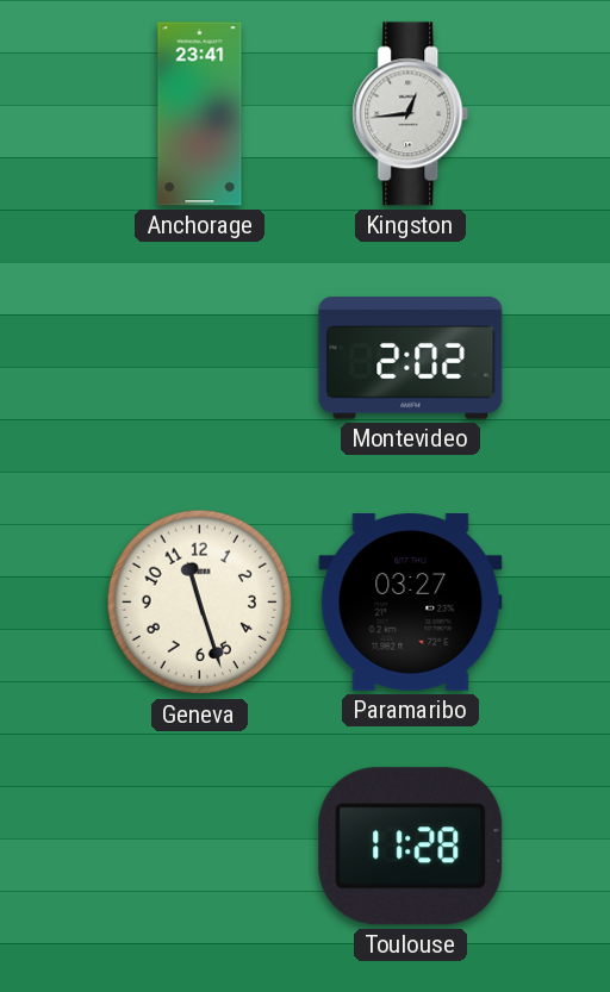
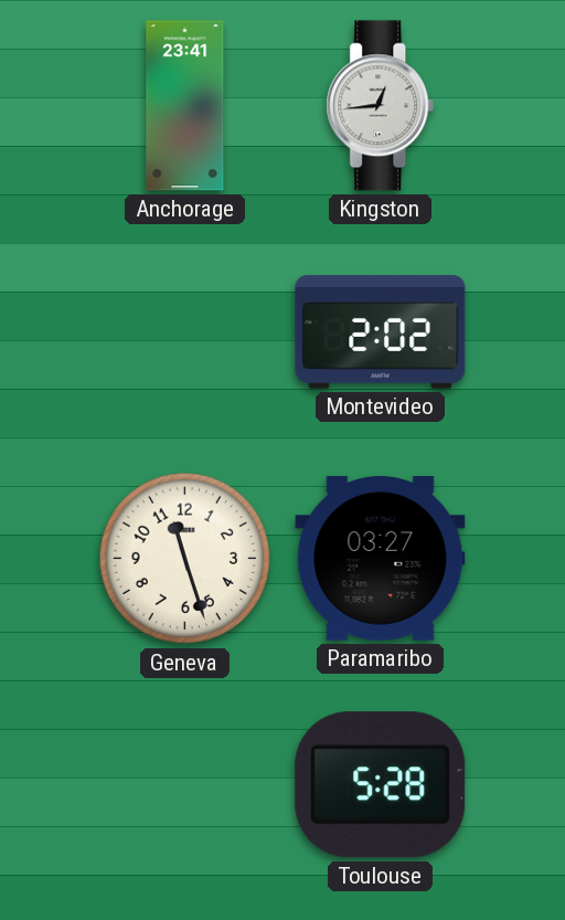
Toulouse: 11:28 -> 5:28 (381, 785)
